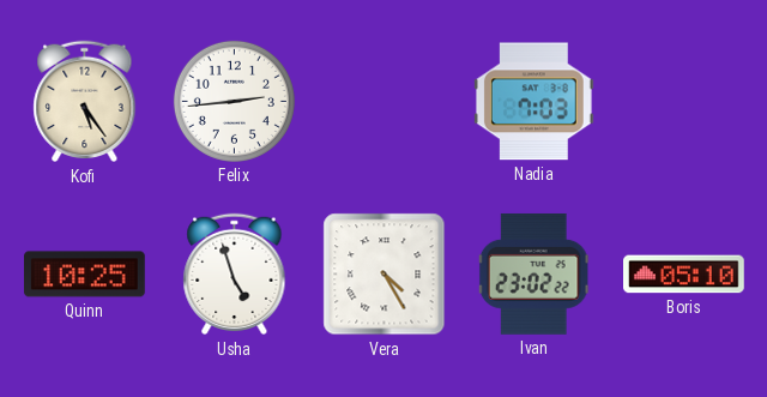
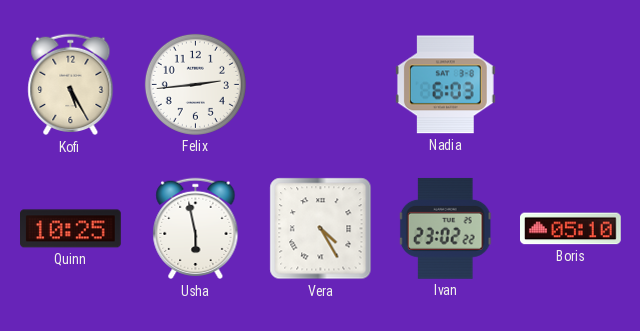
Kofi: 5:24 -> 5:25 (71, 85)
Nadia: 7:03 -> 6:03 (445, 85)
Usha: 4:57 -> 5:58 (196, 229)
